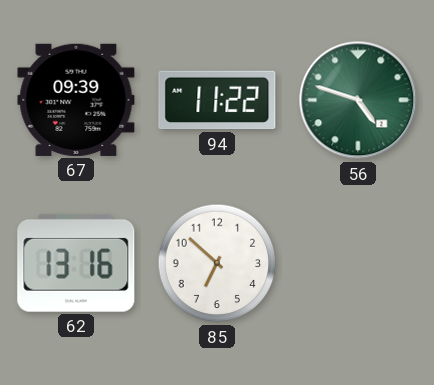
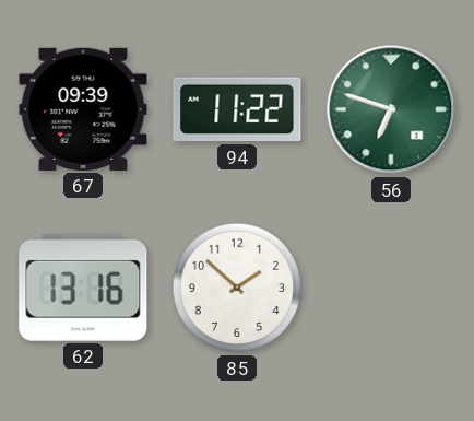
56: 4:48 -> 6:48 (391, 109)
85: 6:52 -> 1:52 (237, 288)
